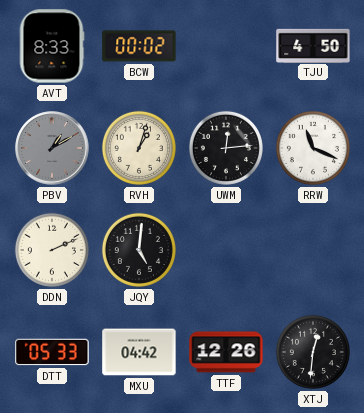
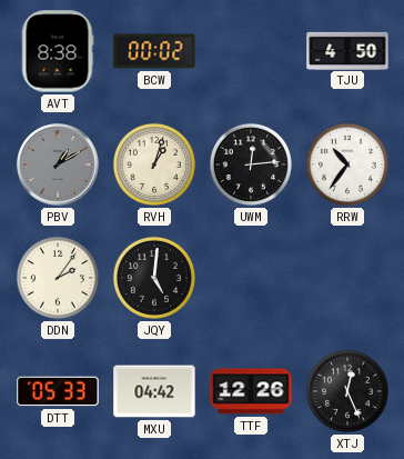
AVT: 8:33 -> 8:38 (58, 51)
RRW: 11:19 -> 10:36 (347, 164)
DDN: 2:11 -> 2:06 (58, 278)
XTJ: 12:31 -> 12:26 (347, 391)
